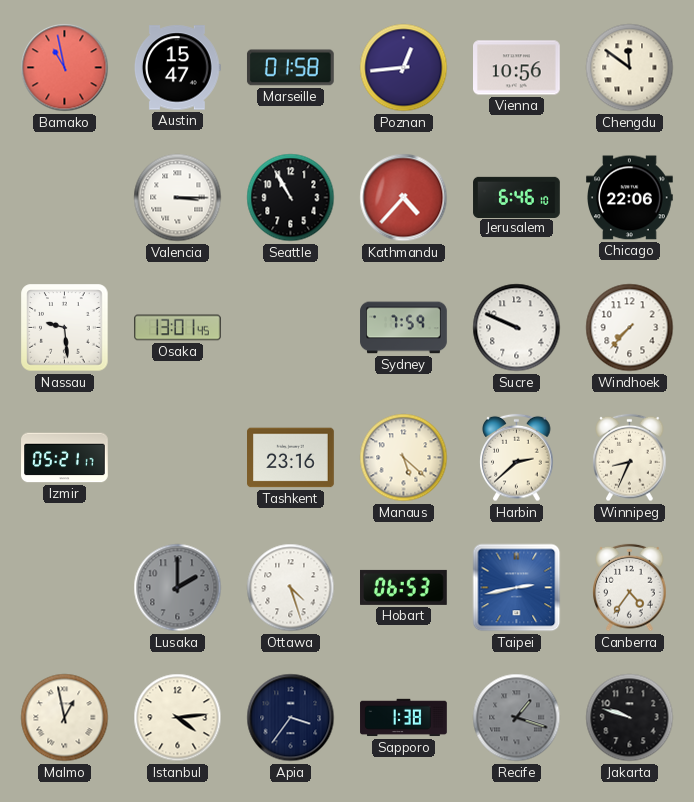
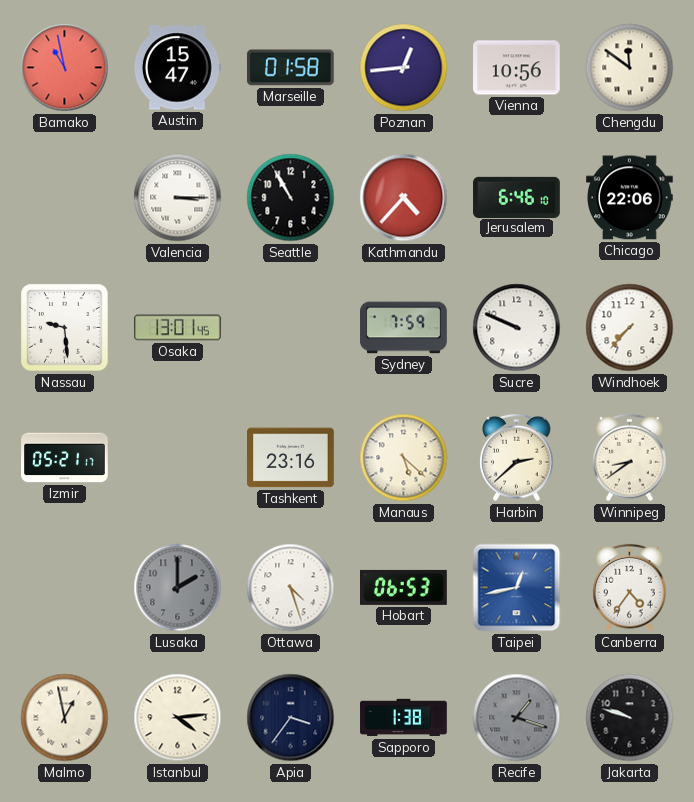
Winnipeg: 8:34 -> 8:39 (630, 458)
Taipei: 2:43 -> 12:43 (517, 588)
